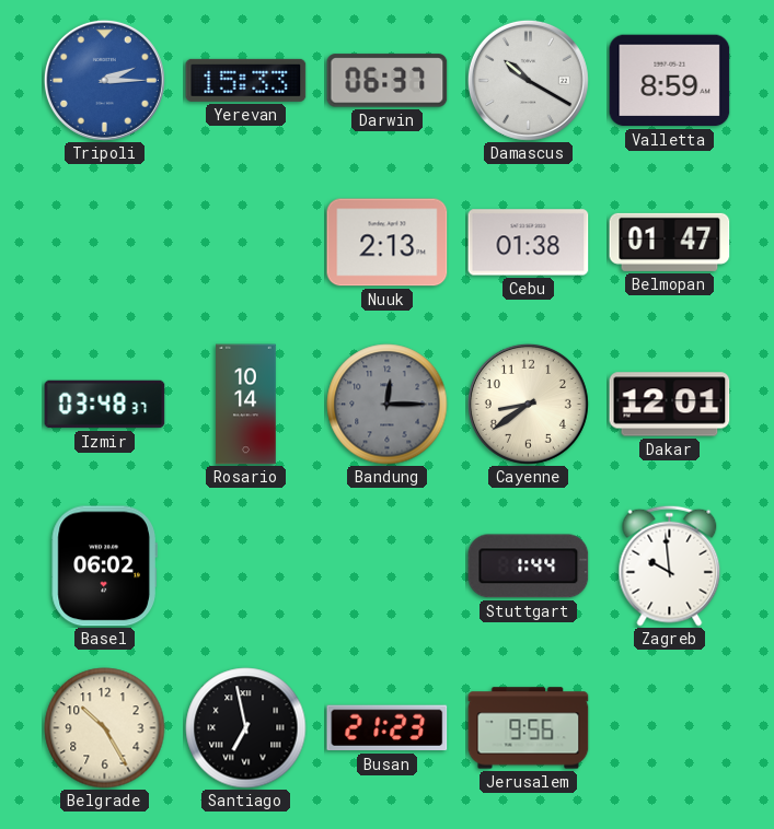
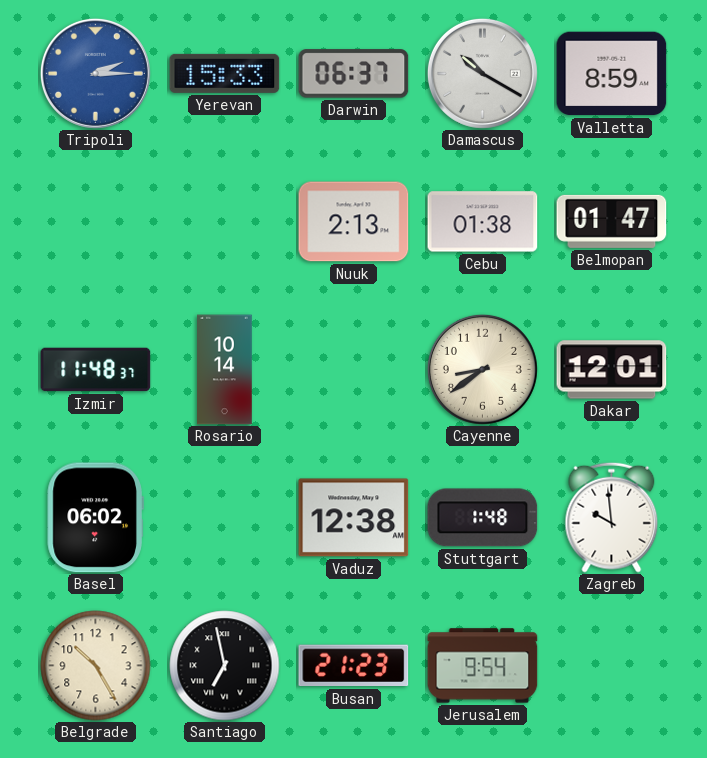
Izmir: 03:48 -> 11:48 (96, 370)
Bandung: 12:15 -> none (388, 405)
Vaduz: none -> 12:38 (354, 518)
Stuttgart: 1:44 -> 1:48 (483, 518)
Jerusalem: 9:56 -> 9:54 (483, 666)
